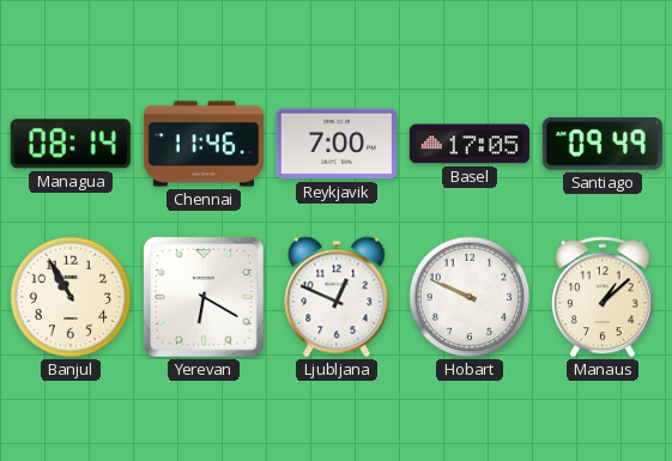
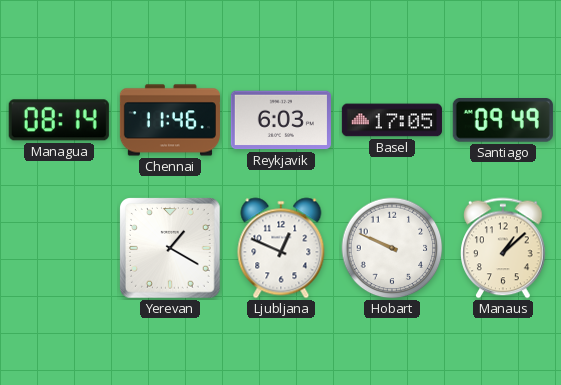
Reykjavik: 7:00 -> 6:03 (281, 120)
Banjul: 10:55 -> none (71, 297)
Yerevan: 6:20 -> 1:20 (171, 249)
